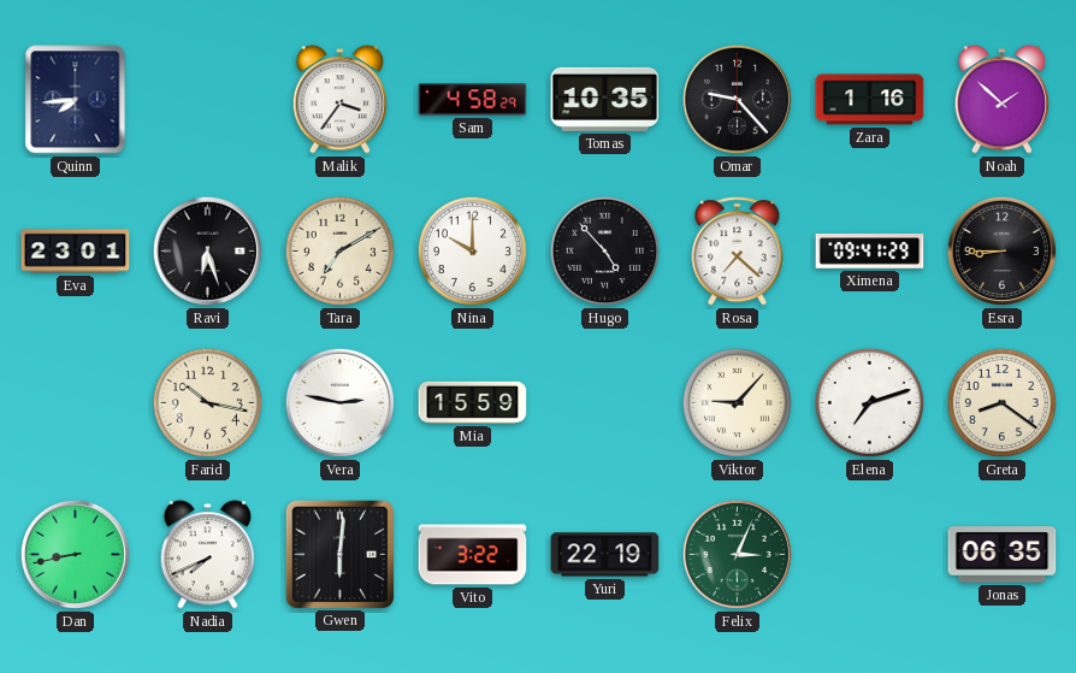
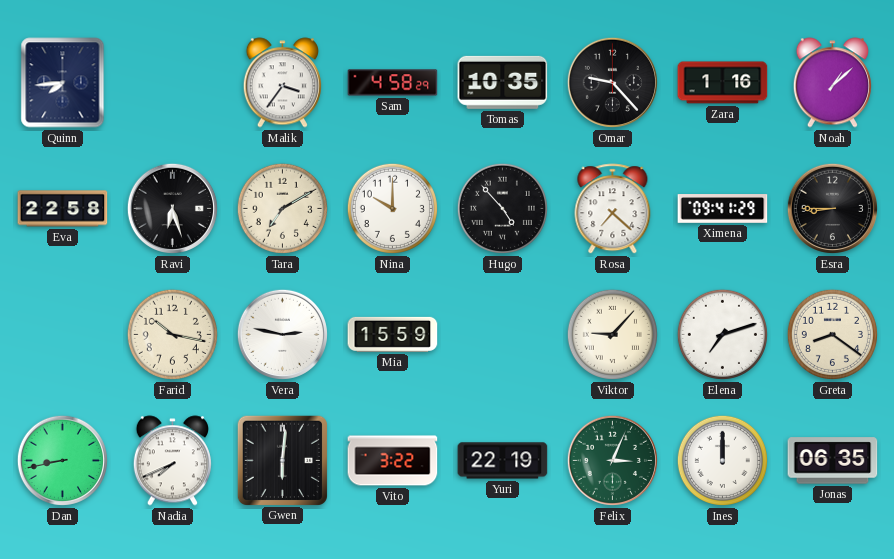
Noah: 1:52 -> 1:08 (832, 83)
Eva: 23:01 -> 22:58 (63, 209)
Ines: none -> 12:00 (722, 460)
